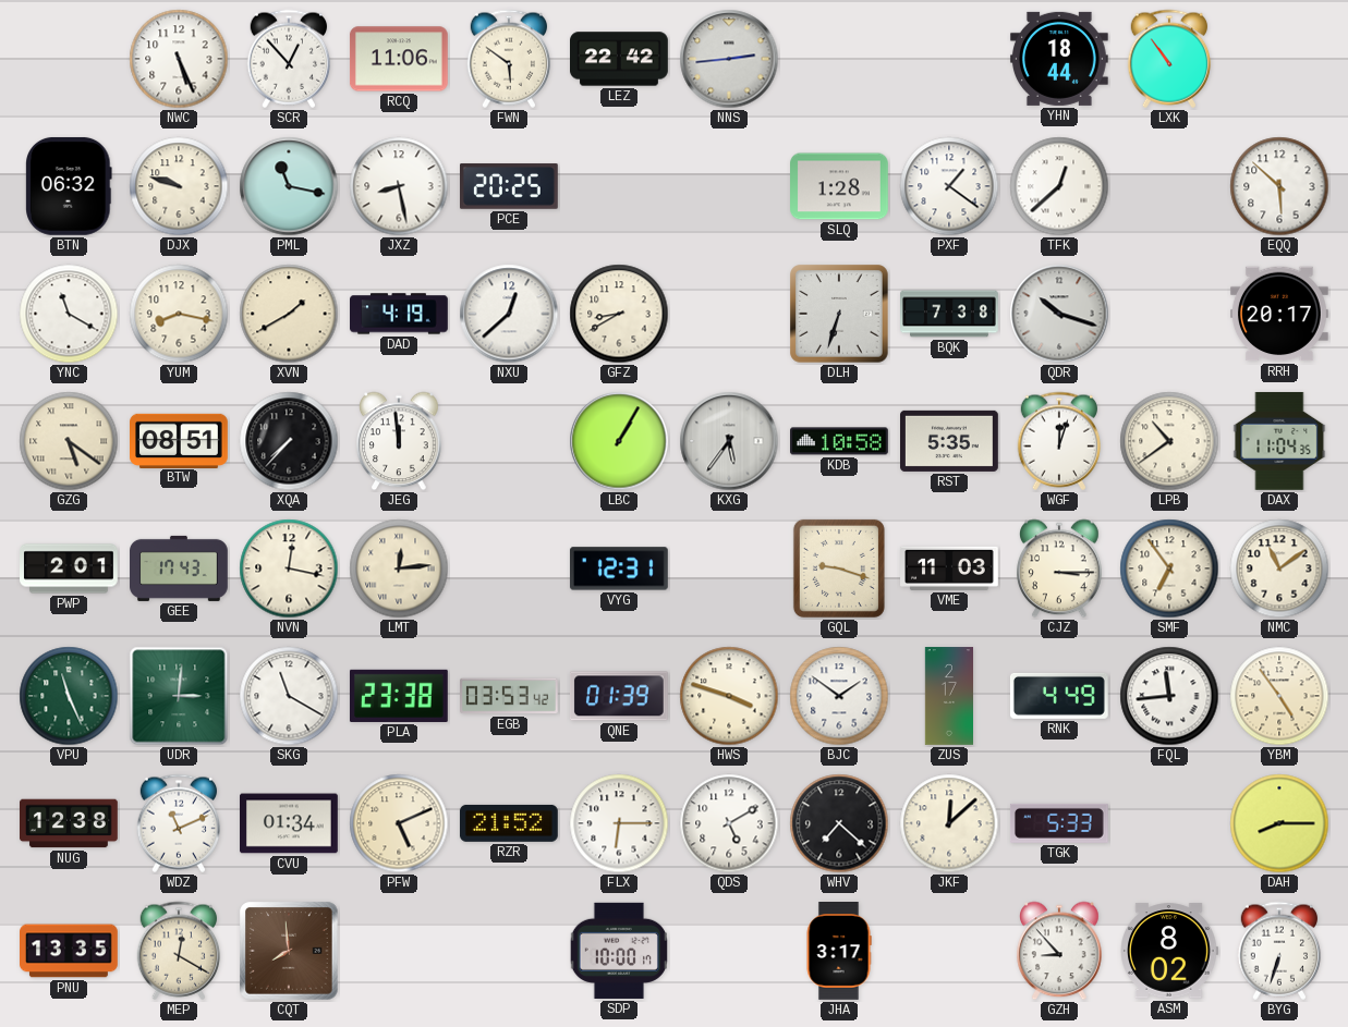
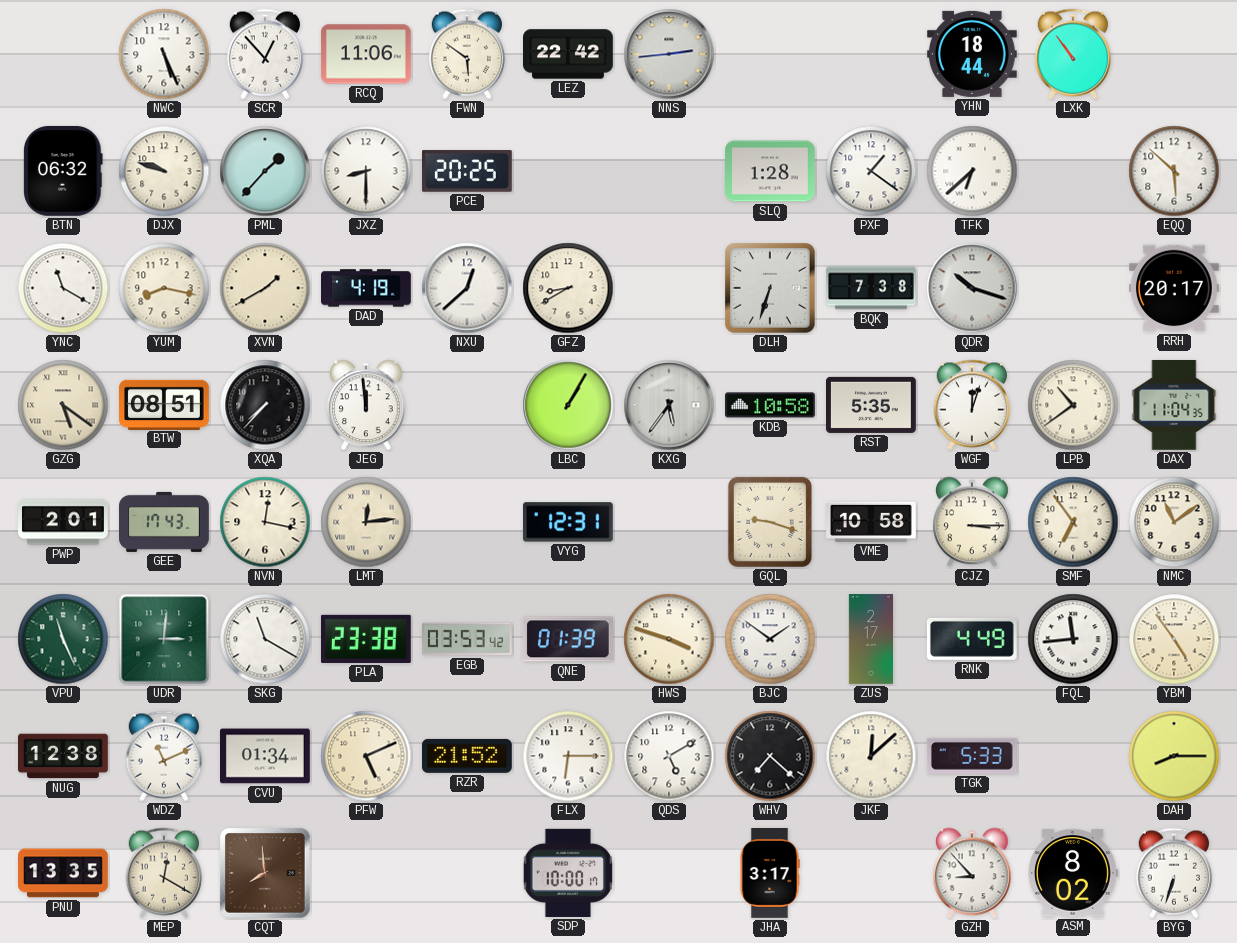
PML: 11:17 -> 1:37 (265, 171)
JXZ: 8:28 -> 8:30 (366, 171)
TFK: 12:38 -> 6:38 (972, 171)
VME: 11:03 -> 10:58 (872, 522)
